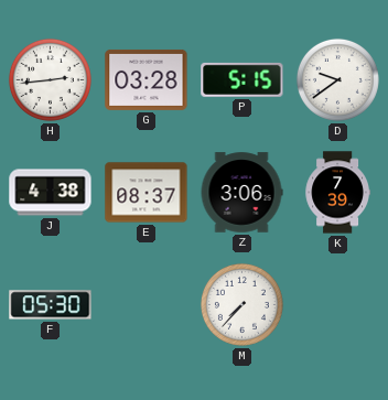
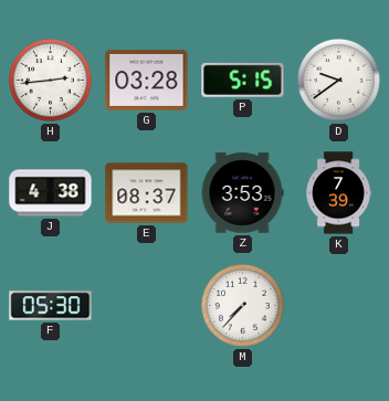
Z: 3:06 -> 3:53 (242, 193)
